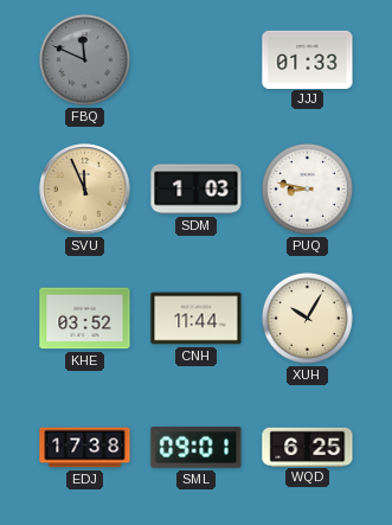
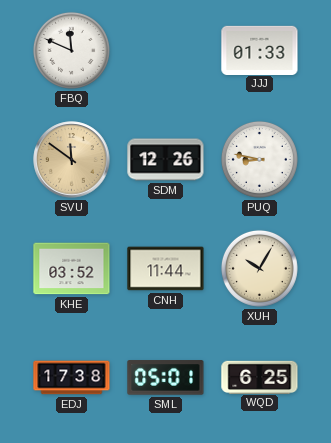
FBQ dial: grey -> white (71, 50)
SVU: 11:56 -> 11:51 (72, 160)
SDM: 1:03 -> 12:26 (166, 160)
SML: 09:01 -> 05:01 (166, 378)
